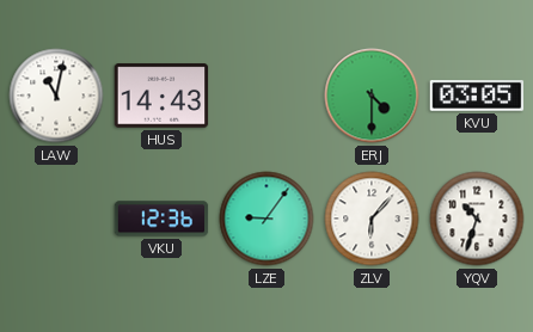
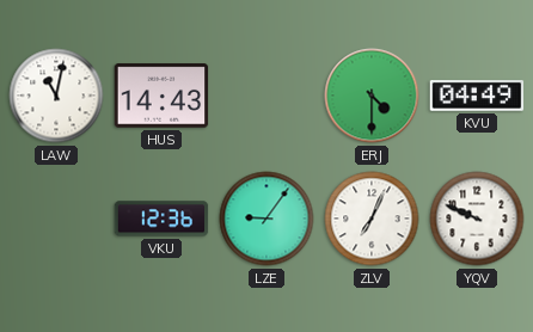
KVU: 03:05 -> 04:49 (477, 97)
ZLV: 6:07 -> 7:04 (372, 219)
YQV: 10:33 -> 9:49 (477, 219)
